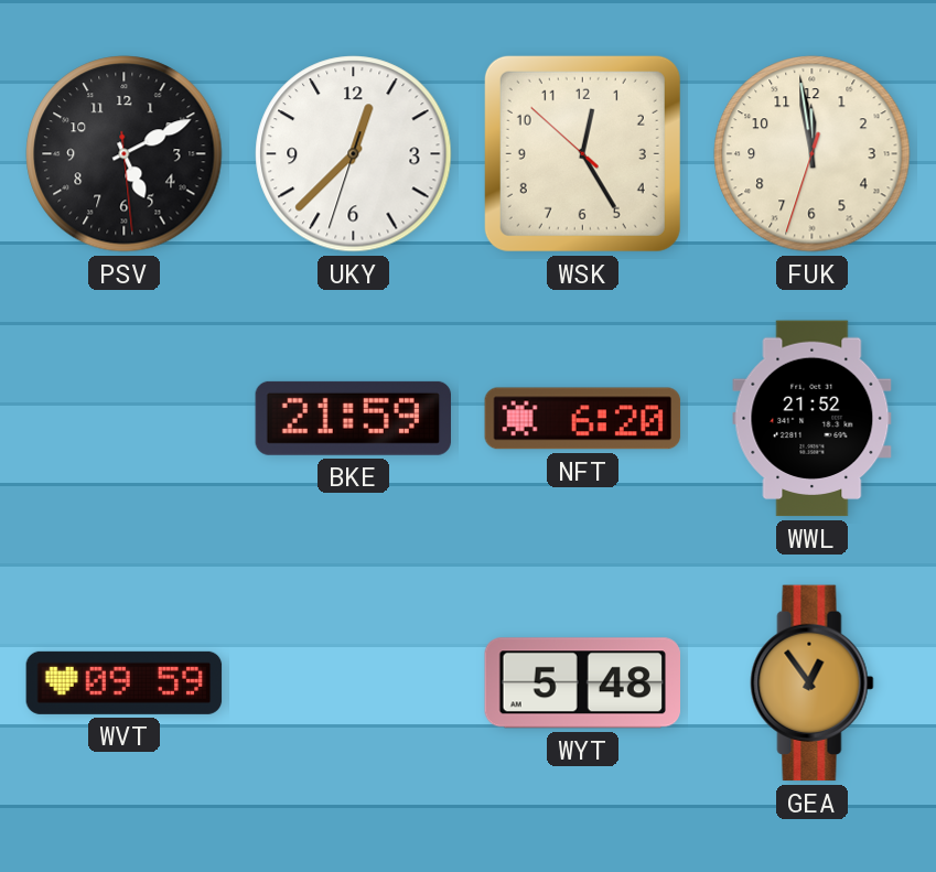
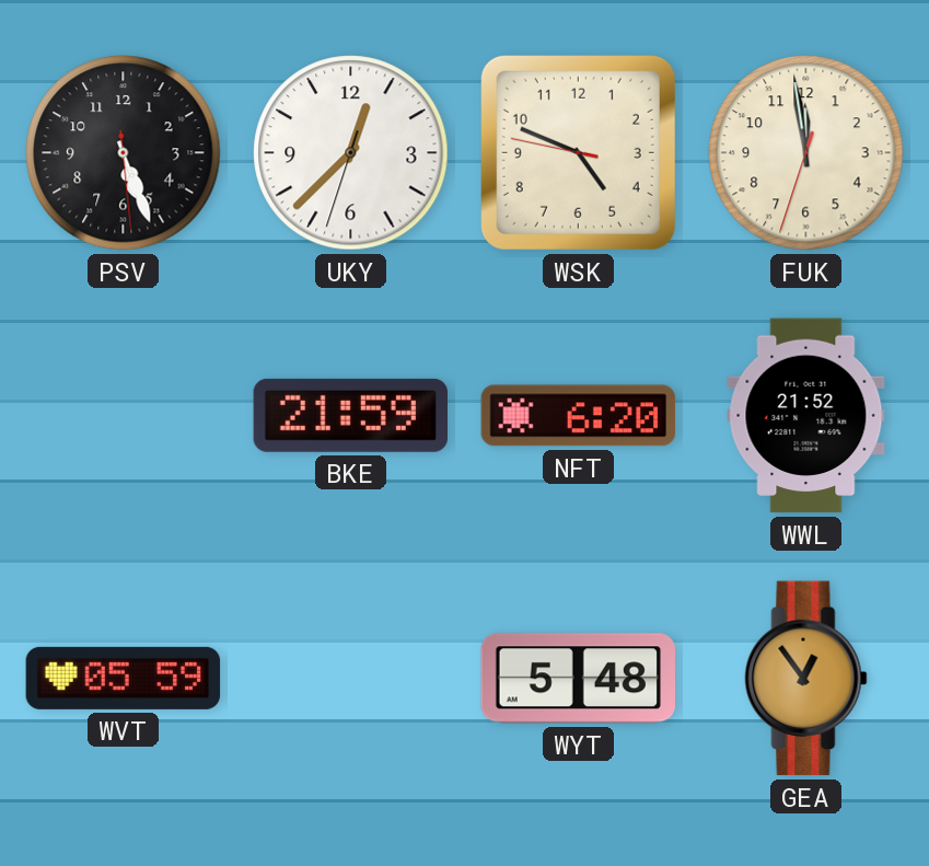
PSV: 5:10 -> 5:26 (124, 153)
WSK: 12:24 -> 4:48 (578, 152)
WVT: 09:59 -> 05:59 (124, 678)
